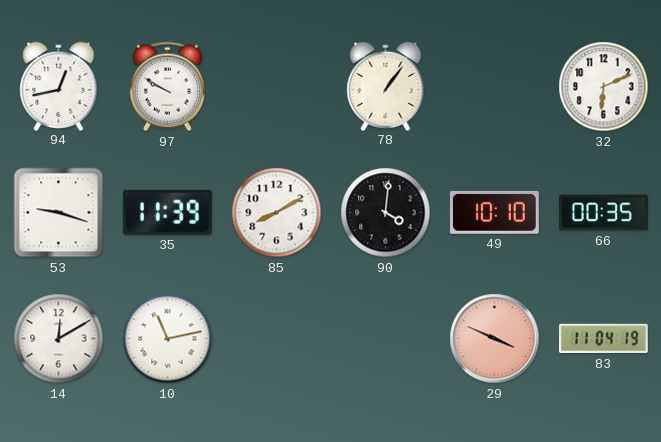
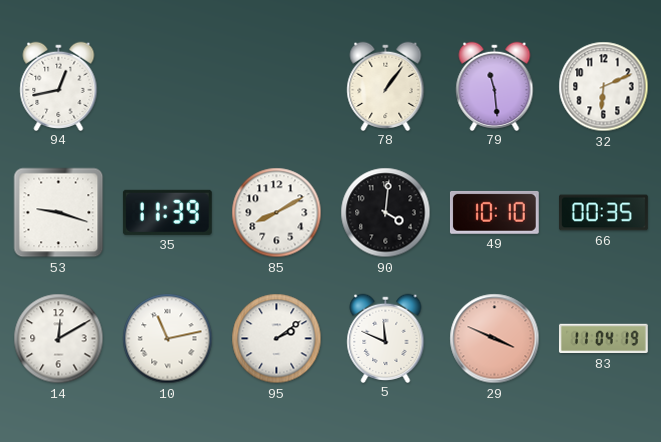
97: 9:50 -> none (167, 87)
79: none -> 11:29 (495, 86)
95: none -> 2:09 (277, 339)
5: none -> 11:49 (386, 338)
